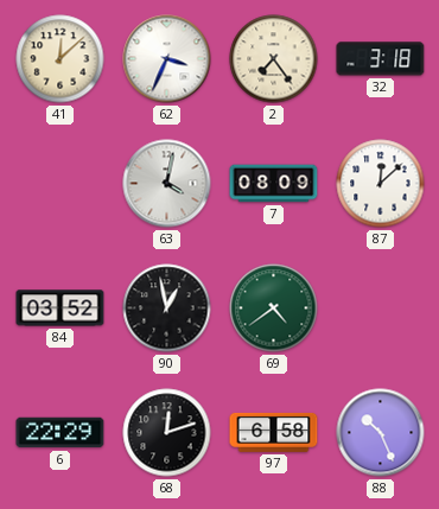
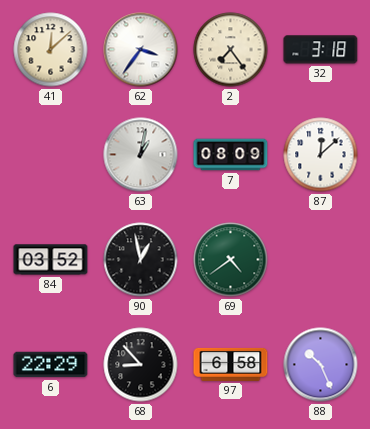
62: 3:34 -> 3:36 (141, 50)
63: 4:02 -> 1:02 (141, 155)
68: 12:12 -> 8:53 (141, 365)
